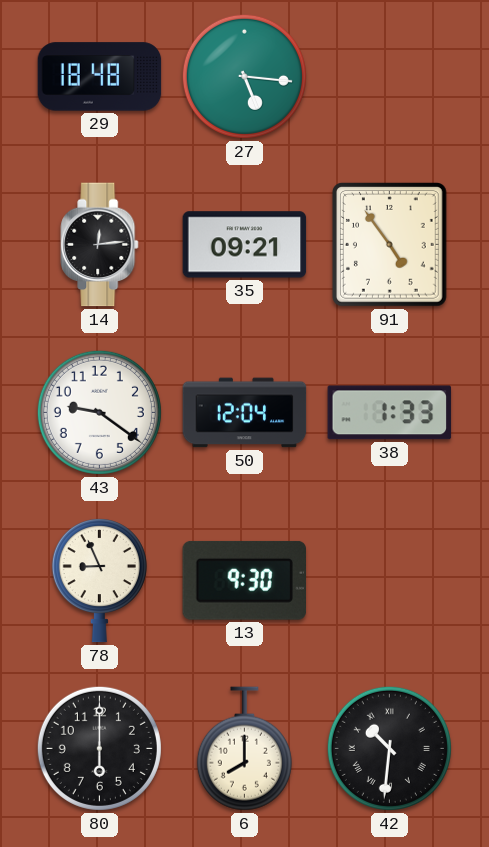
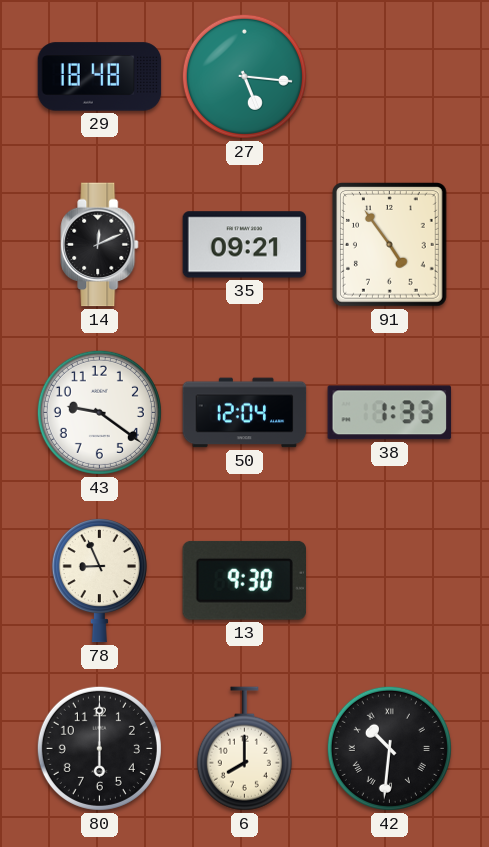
14: 12:14 -> 12:11 (100, 245)
